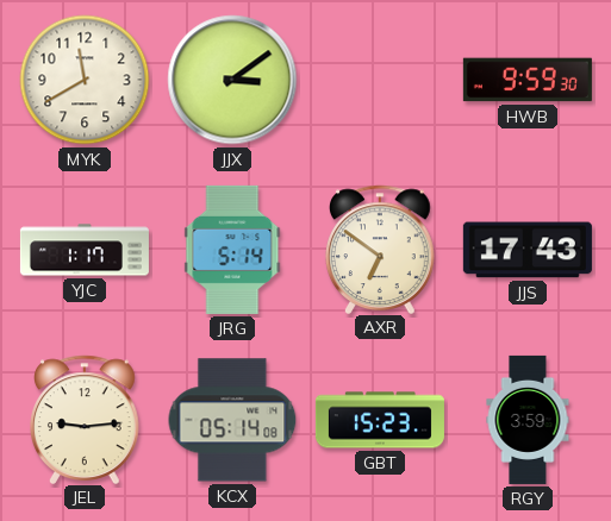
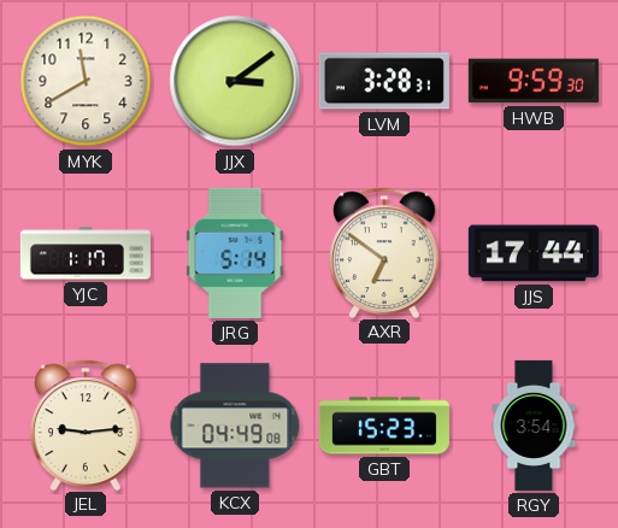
LVM: none -> 3:28 (384, 81)
JJS: 17:43 -> 17:44 (534, 253)
KCX: 05:14 -> 04:49 (235, 426)
RGY: 3:59 -> 3:54 (534, 426)
